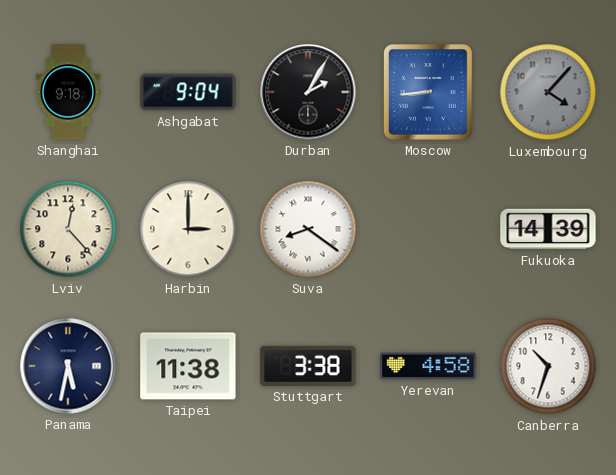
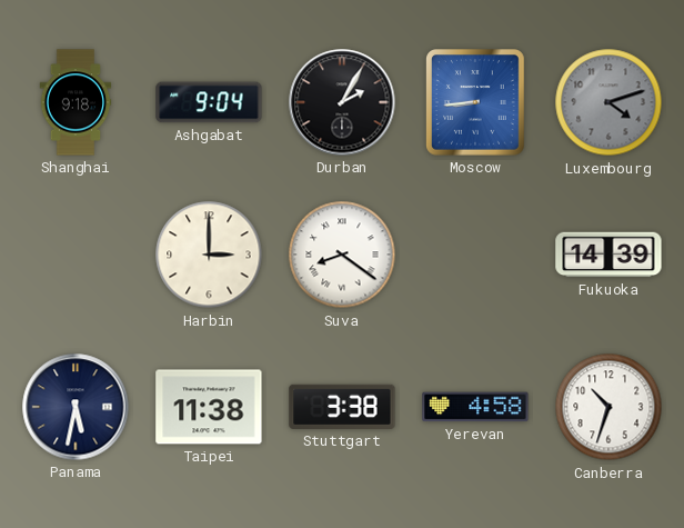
Luxembourg: 4:07 -> 4:12 (608, 102)
Lviv: 12:23 -> none (68, 229)
